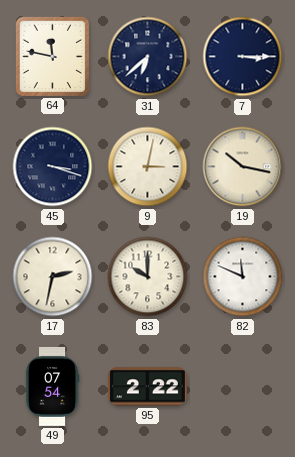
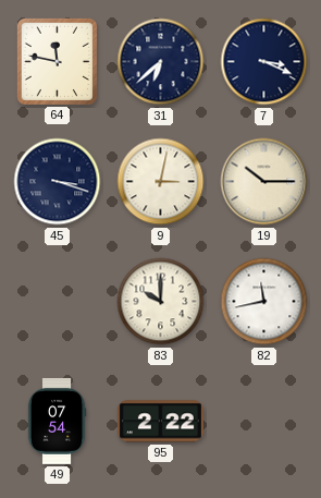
7: 3:15 -> 3:19 (264, 62)
19: 10:17 -> 10:15 (264, 182)
17: 2:32 -> none (53, 277)
82: 11:49 -> 11:43 (264, 302)
